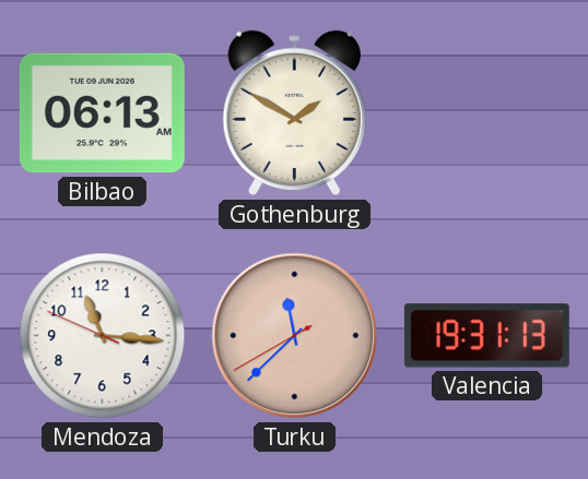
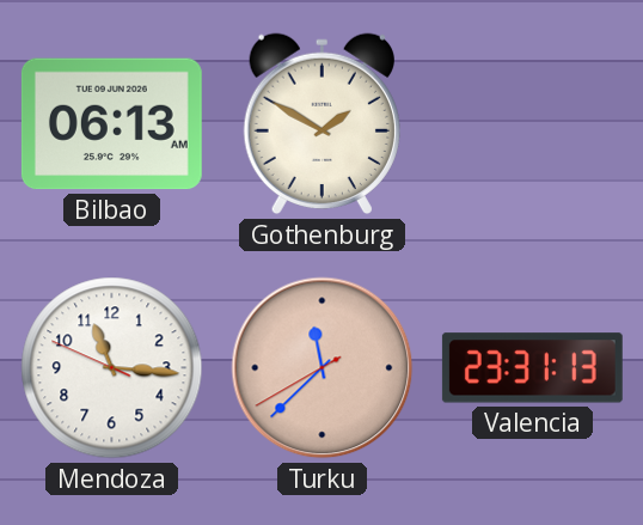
Valencia: 19:31 -> 23:31 (532, 368)
